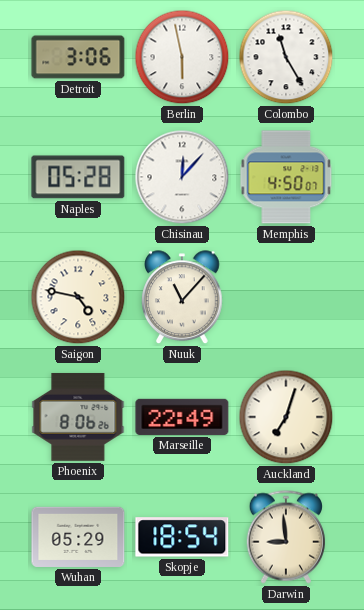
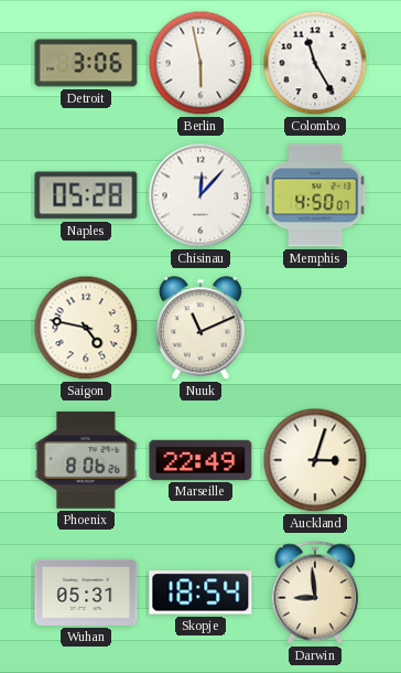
Nuuk: 11:07 -> 11:11 (202, 329)
Auckland: 7:03 -> 3:03 (315, 460)
Wuhan: 05:29 -> 05:31 (86, 592)
